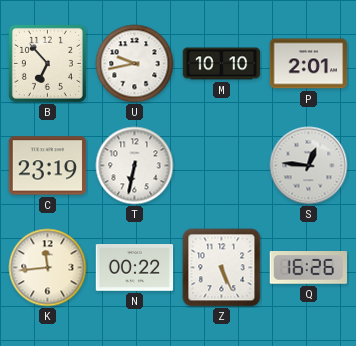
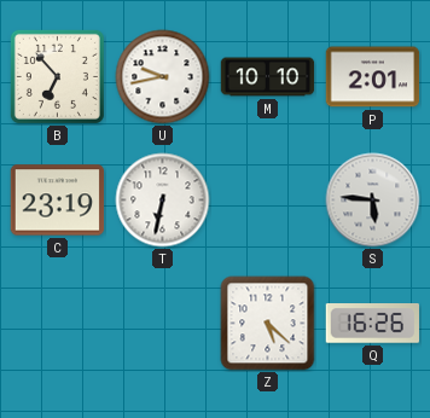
S: 12:46 -> 5:46 (373, 201)
K: 11:44 -> none (48, 268)
N: 00:22 -> none (135, 268)
Z: 5:26 -> 5:22 (268, 324)
